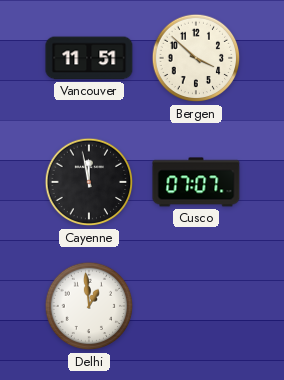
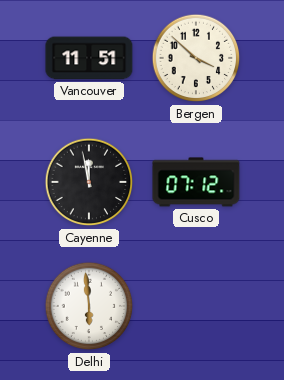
Cusco: 07:07 -> 07:12 (196, 182)
Delhi: 12:59 -> 5:59 (89, 306)
